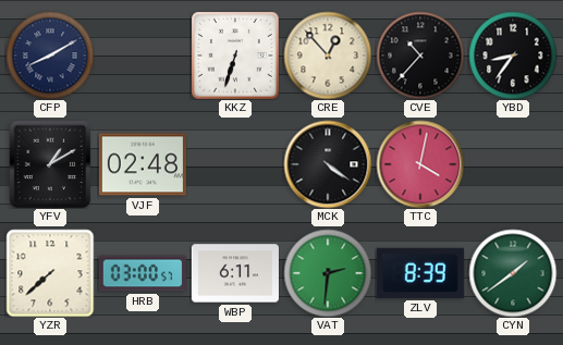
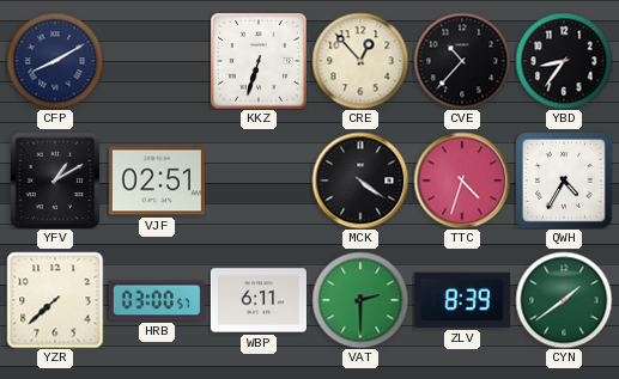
VJF: 02:48 -> 02:51 (157, 181)
TTC: 4:02 -> 4:33 (462, 181)
QWH: none -> 4:35 (564, 181)
VAT: 2:31 -> 2:30 (360, 300)
